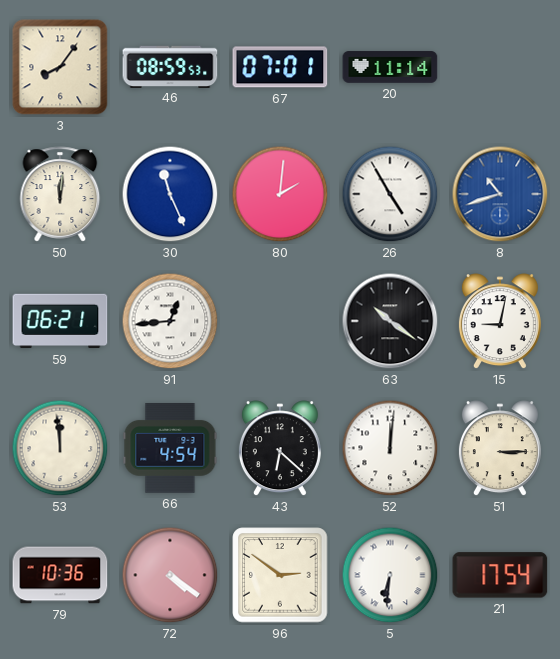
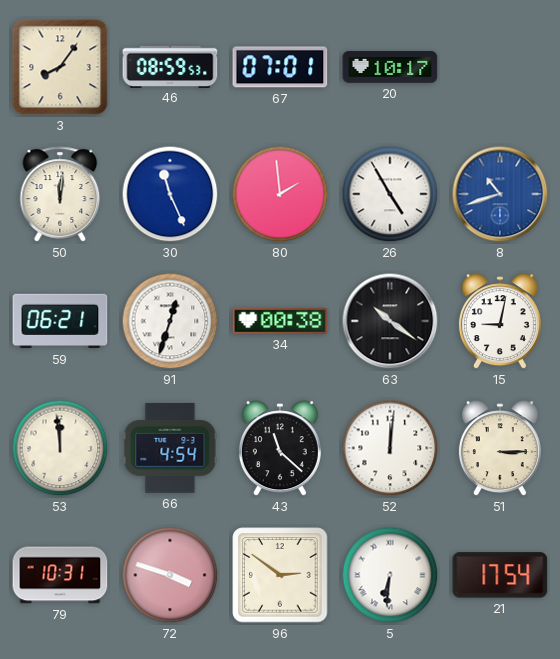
20: 11:14 -> 10:17 (390, 67)
80: 2:01 -> 1:59 (280, 194)
91: 12:44 -> 12:33 (170, 321)
34: none -> 00:38 (280, 321)
43: 6:22 -> 11:22 (280, 449)
79: 10:36 -> 10:31 (60, 575)
72: 4:21 -> 3:48 (170, 575)
